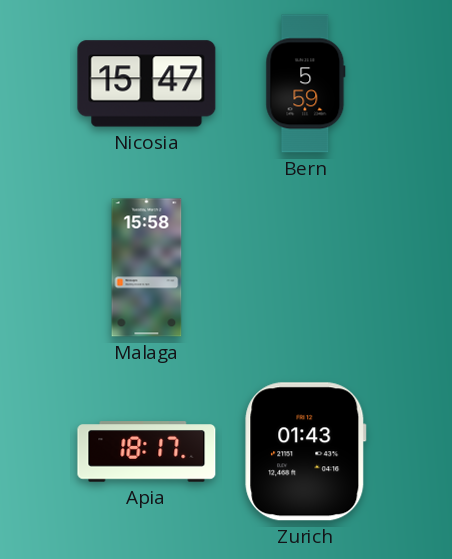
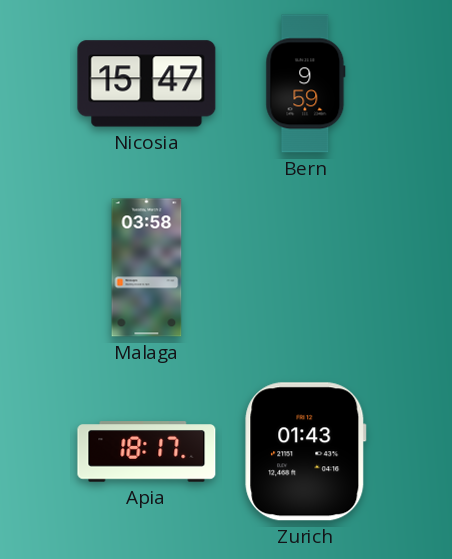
Bern: 5:59 -> 9:59 (306, 84)
Malaga: 15:58 -> 03:58 (147, 268)
